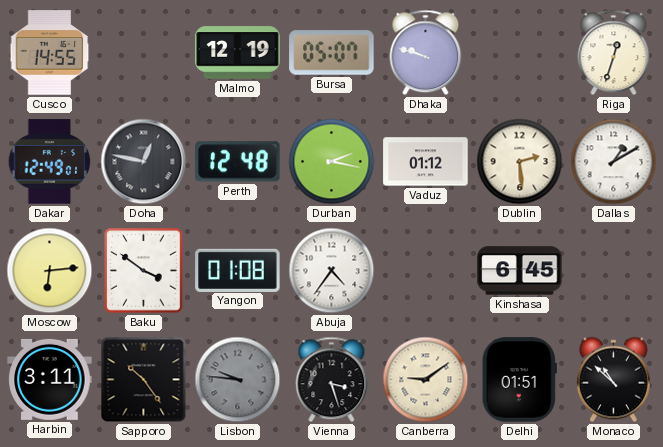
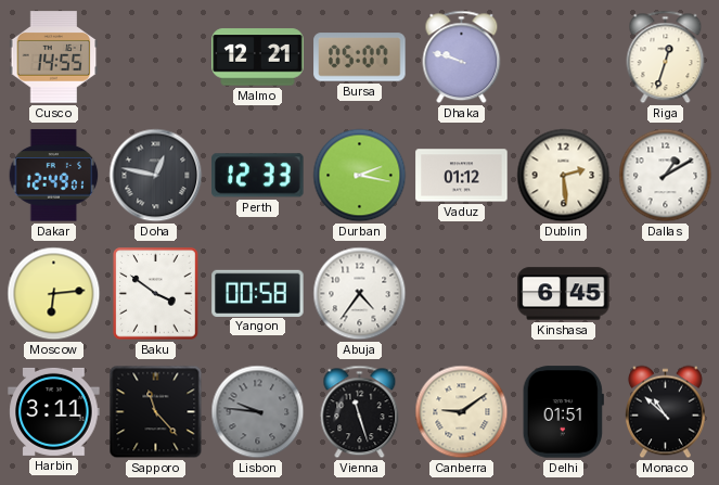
Malmo: 12:19 -> 12:21 (258, 58)
Perth: 12:48 -> 12:33 (258, 176)
Yangon: 01:08 -> 00:58 (258, 293)
Sapporo: 10:24 -> 11:23 (156, 412)
Vienna: 3:27 -> 11:27 (360, 412)
